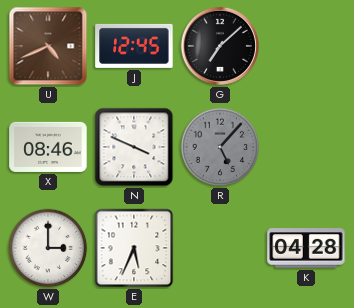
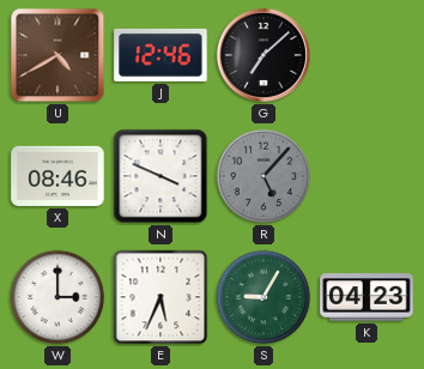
U: 4:41 -> 4:40 (57, 55)
J: 12:45 -> 12:46 (160, 55)
S: none -> 9:05 (264, 297)
K: 04:28 -> 04:23 (367, 297)
